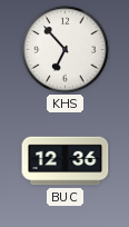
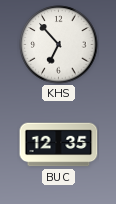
BUC: 12:36 -> 12:35 (59, 145)
